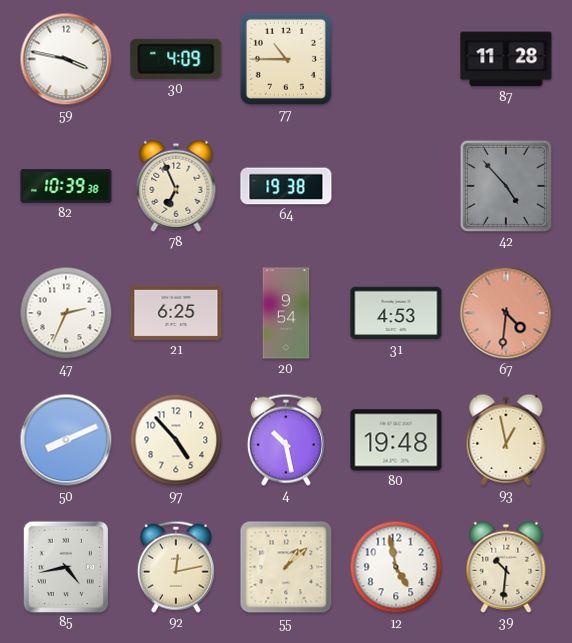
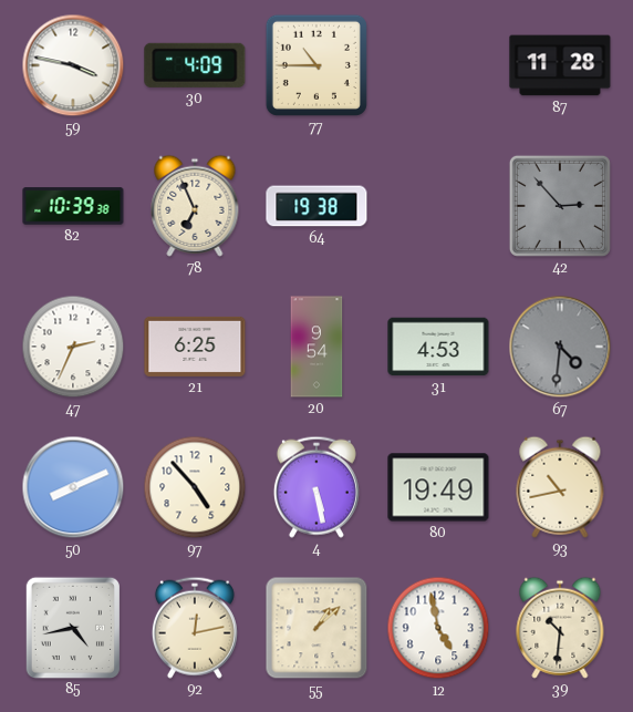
42: 4:53 -> 2:53 (560, 206)
67 dial: salmon -> grey (560, 347)
4: 10:28 -> 5:28 (316, 487)
80: 19:48 -> 19:49 (438, 487)
93: 12:58 -> 10:43 (560, 487)
